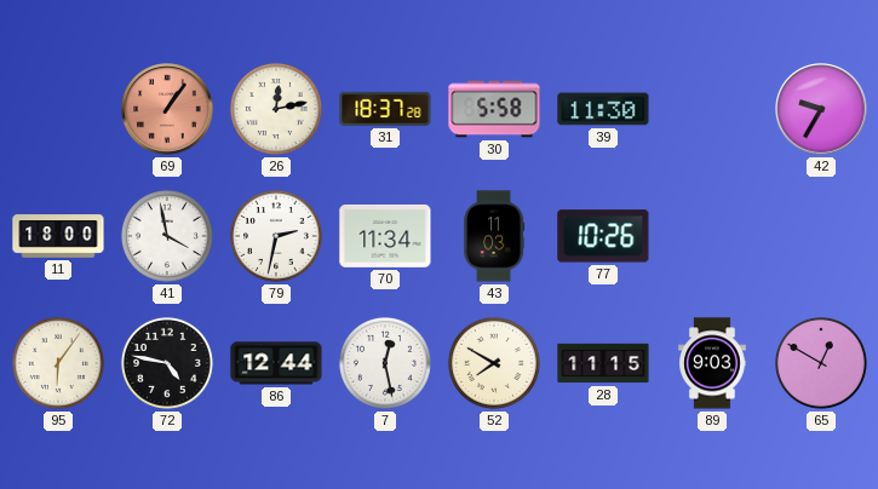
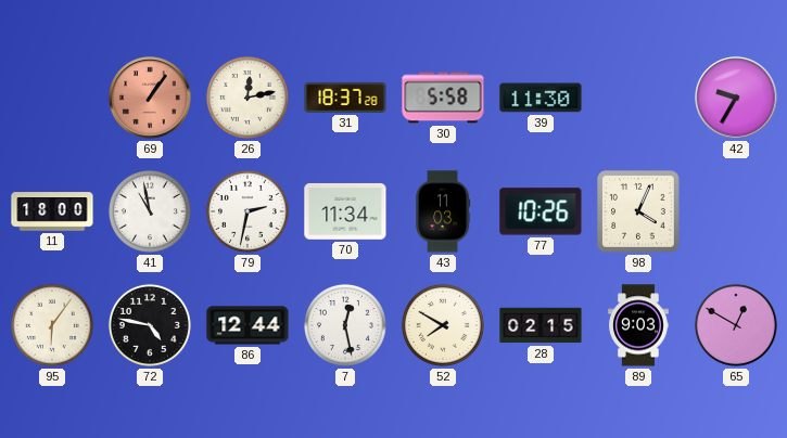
41: 3:58 -> 10:58 (150, 211)
98: none -> 4:04 (639, 212)
28: 11:15 -> 02:15 (541, 325)
